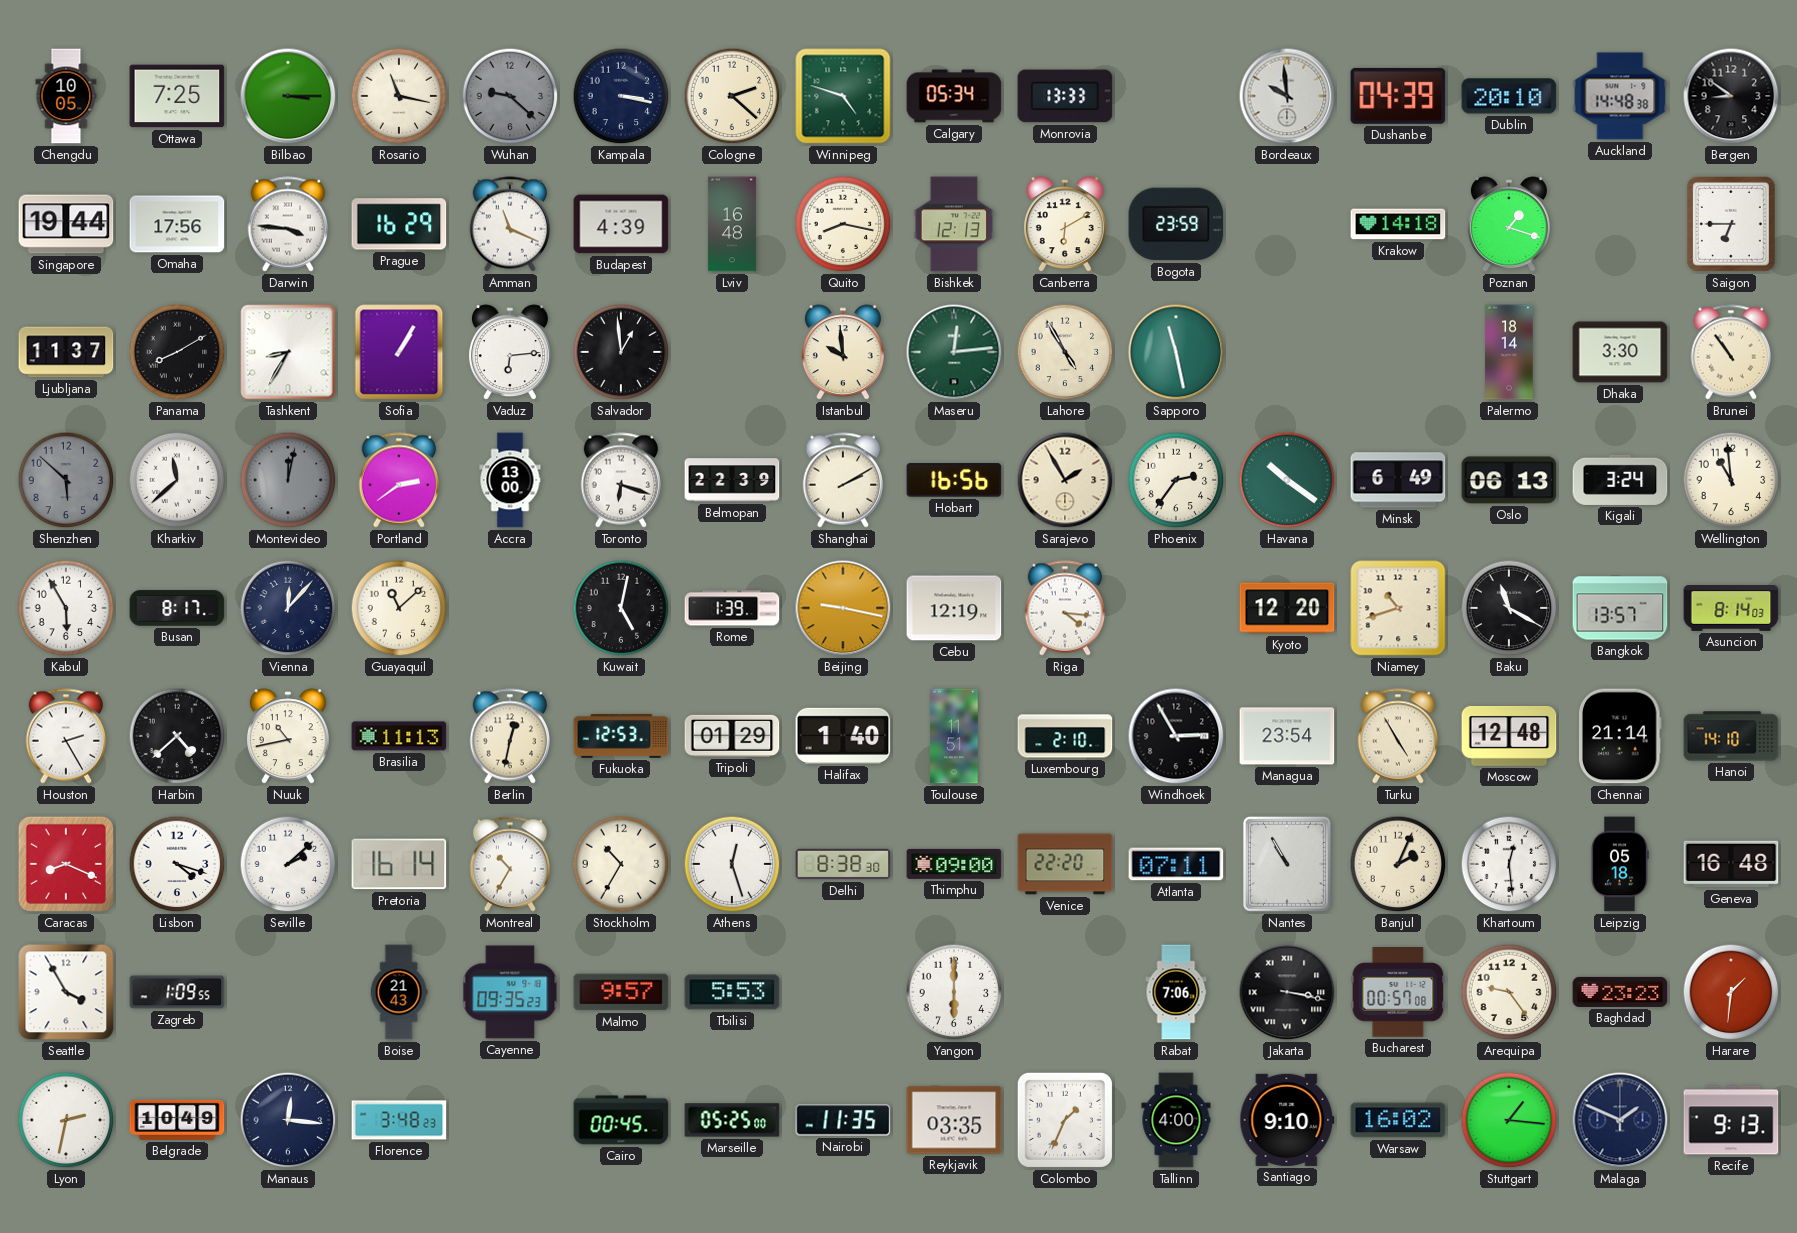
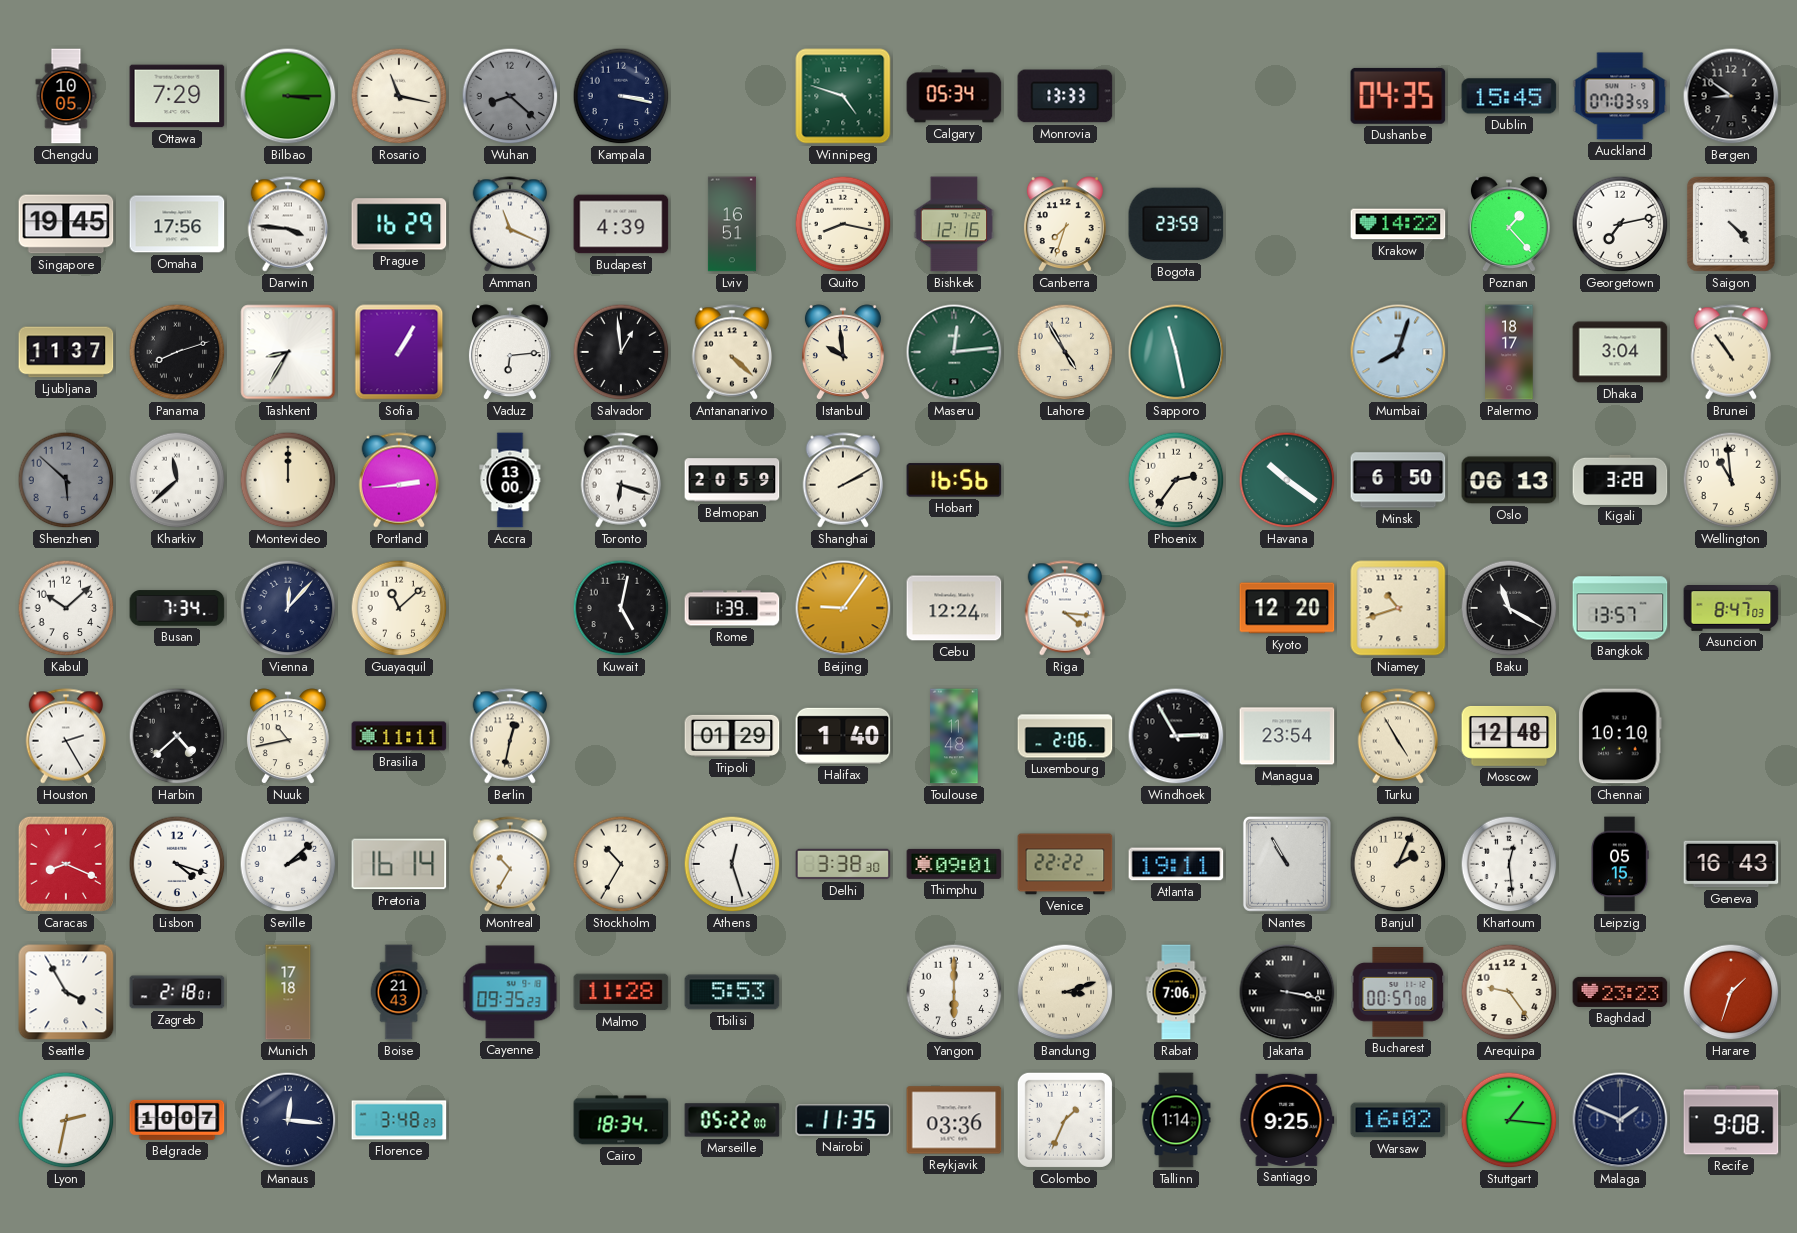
Ottawa: 7:25 -> 7:29 (177, 96)
Wuhan: 9:22 -> 8:22 (510, 96)
Cologne: 2:22 -> none (732, 96)
Bordeaux: 9:59 -> none (1287, 96)
Dushanbe: 04:39 -> 04:35 (1398, 96)
Dublin: 20:10 -> 15:45 (1509, 96)
Auckland: 14:48 -> 07:03 (1620, 96)
Singapore: 19:44 -> 19:45 (66, 224)
Lviv: 16:48 -> 16:51 (732, 224)
Bishkek: 12:13 -> 12:16 (954, 224)
Canberra: 6:10 -> 7:33 (1065, 225)
Krakow: 14:18 -> 14:22 (1398, 224)
Poznan: 1:18 -> 1:23 (1509, 225)
Georgetown: none -> 7:13 (1620, 224)
Saigon: 6:45 -> 4:23 (1731, 224)
Panama: 8:10 -> 8:12 (177, 352)
Antananarivo: none -> 4:22 (732, 352)
Mumbai: none -> 8:03 (1398, 352)
Palermo: 18:14 -> 18:17 (1509, 352)
Dhaka: 3:30 -> 3:04 (1620, 352)
Montevideo: 12:02 -> 12:00 (288, 480)
Montevideo dial: grey -> cream (288, 480)
Portland: 2:39 -> 2:44 (399, 480)
Belmopan: 22:39 -> 20:59 (732, 480)
Sarajevo: 1:55 -> none (1065, 480)
Minsk: 6:49 -> 6:50 (1398, 480)
Kigali: 3:24 -> 3:28 (1620, 480)
Kabul: 5:55 -> 10:08 (66, 608)
Busan: 8:17 -> 7:34 (177, 608)
Beijing: 9:17 -> 9:06 (843, 608)
Cebu: 12:19 -> 12:24 (954, 608)
Asuncion: 8:14 -> 8:47 (1731, 608)
Brasilia: 11:13 -> 11:11 (399, 736)
Fukuoka: 12:53 -> none (621, 736)
Toulouse: 11:51 -> 11:48 (954, 736)
Luxembourg: 2:10 -> 2:06 (1065, 736)
Chennai: 21:14 -> 10:10 (1621, 736)
Hanoi: 14:10 -> none (1731, 736)
Delhi: 8:38 -> 3:38 (843, 864)
Thimphu: 09:00 -> 09:01 (954, 864)
Venice: 22:20 -> 22:22 (1065, 864)
Atlanta: 07:11 -> 19:11 (1176, 864)
Leipzig: 05:18 -> 05:15 (1620, 864)
Geneva: 16:48 -> 16:43 (1731, 864)
Zagreb: 1:09 -> 2:18 (177, 992)
Munich: none -> 17:18 (288, 992)
Malmo: 9:57 -> 11:28 (621, 992)
Bandung: none -> 3:12 (1065, 992)
Harare: 1:31 -> 1:33 (1731, 992)
Belgrade: 10:49 -> 10:07 (177, 1120)
Cairo: 00:45 -> 18:34 (621, 1120)
Marseille: 05:25 -> 05:22 (732, 1120)
Reykjavik: 03:35 -> 03:36 (954, 1120)
Tallinn: 4:00 -> 1:14 (1176, 1120)
Santiago: 9:10 -> 9:25 (1287, 1120)
Recife: 9:13 -> 9:08 (1731, 1120)
